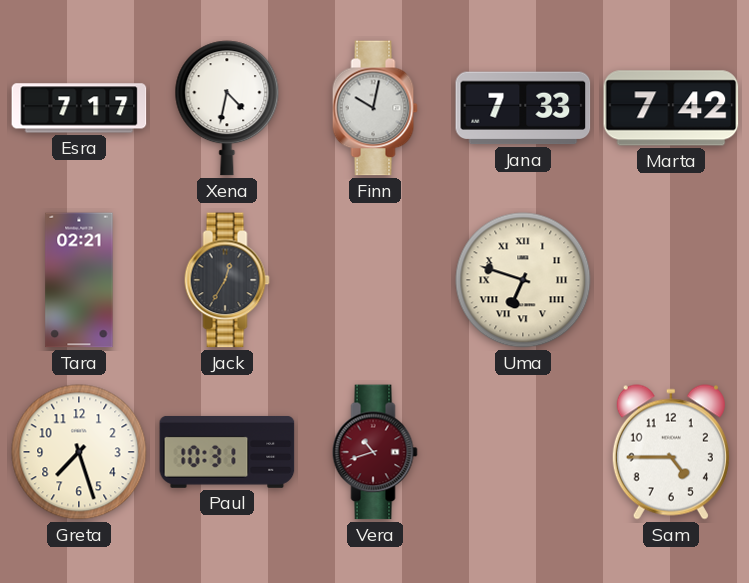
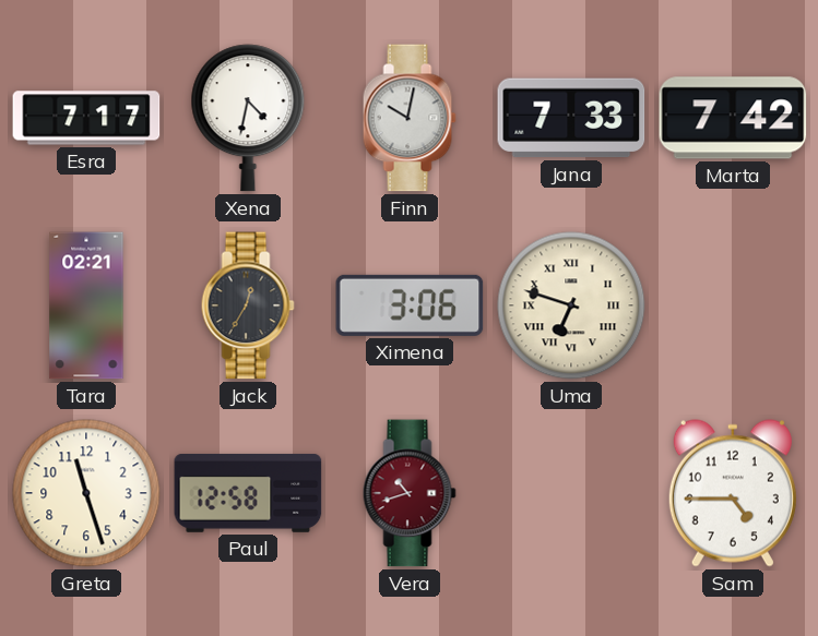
Ximena: none -> 3:06 (410, 305)
Greta: 7:27 -> 11:27 (86, 493)
Paul: 10:31 -> 12:58 (248, 493)
